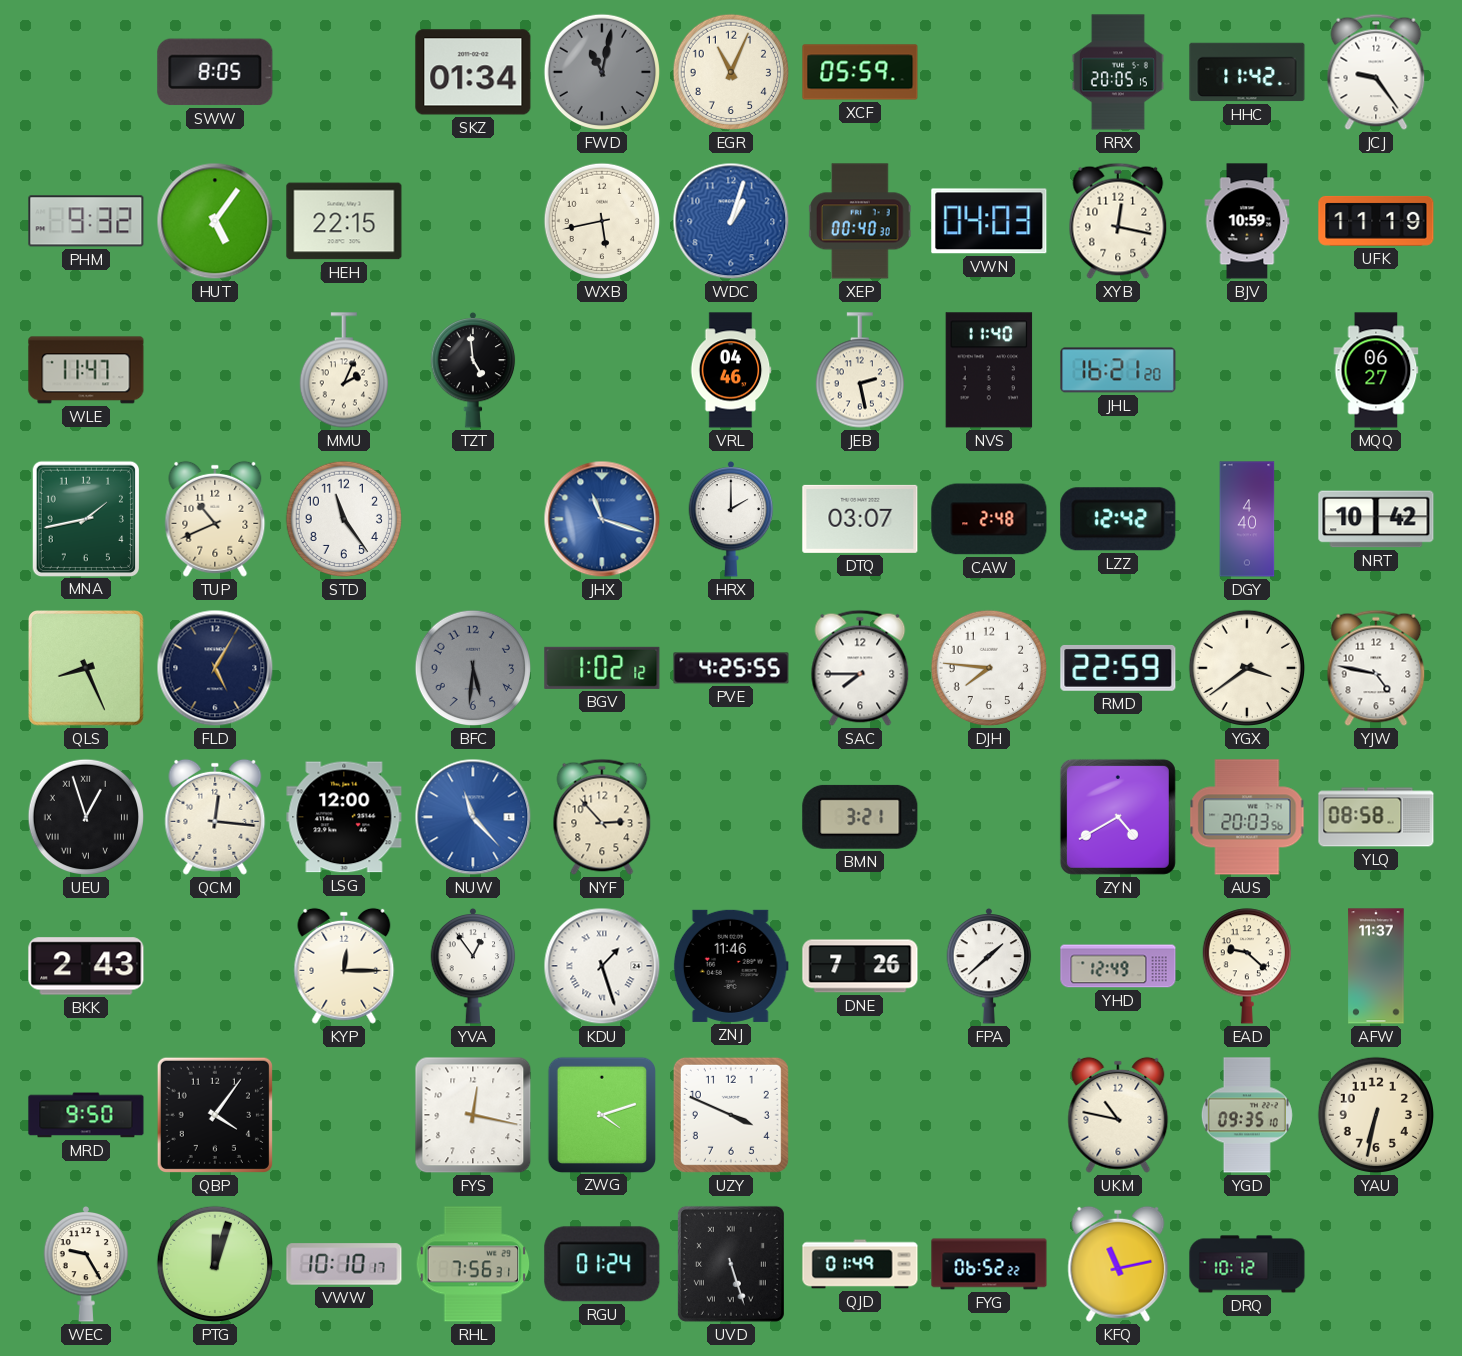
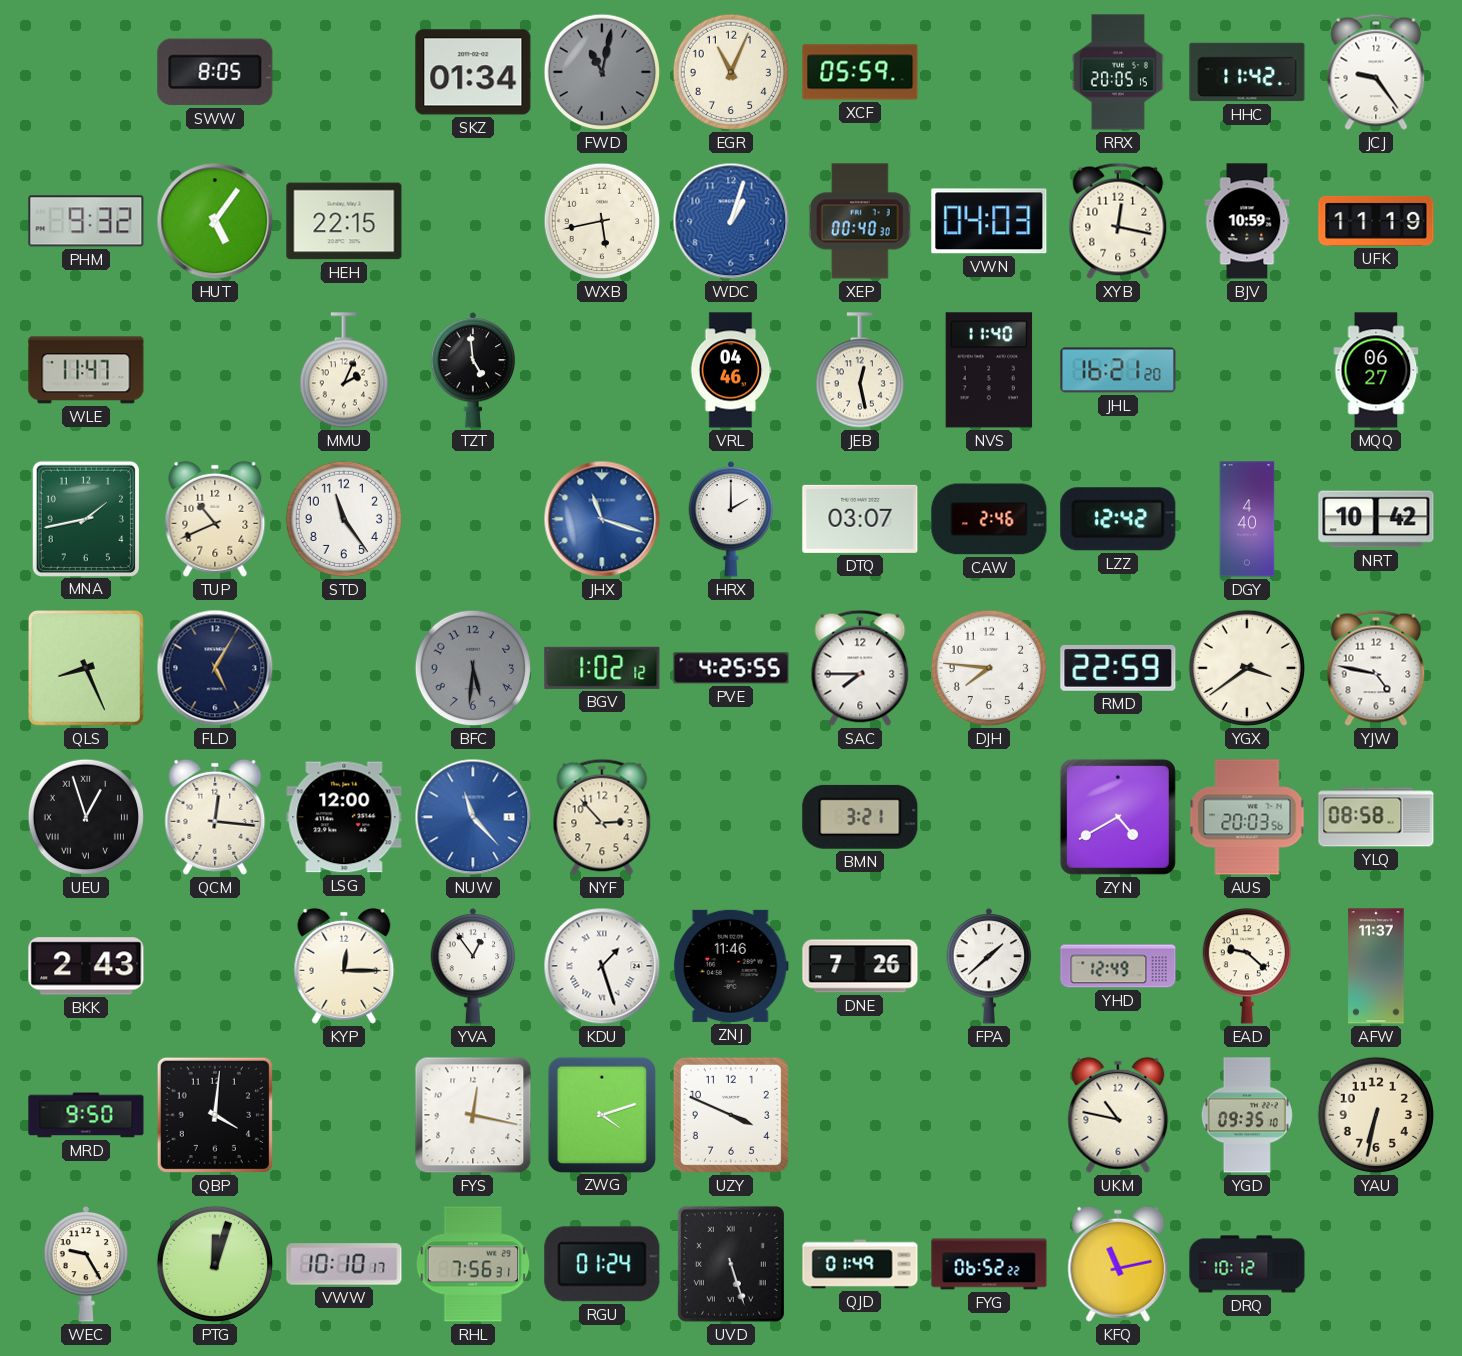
JEB: 2:28 -> 12:28 (859, 370)
CAW: 2:48 -> 2:46 (989, 519)
QBP: 4:06 -> 4:01 (215, 1115)
